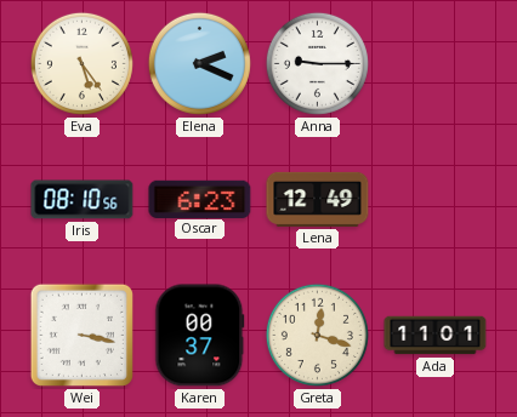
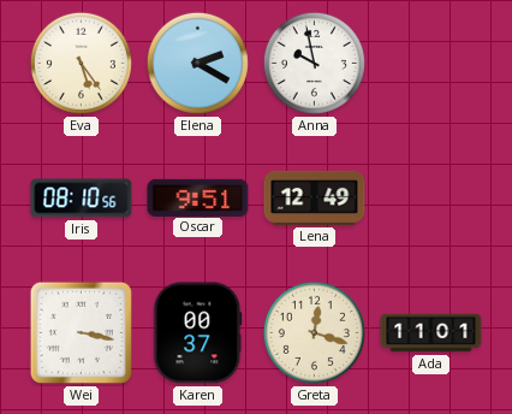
Elena: 2:19 -> 2:20 (197, 63)
Anna: 9:15 -> 9:58 (314, 63)
Oscar: 6:23 -> 9:51 (198, 197)
